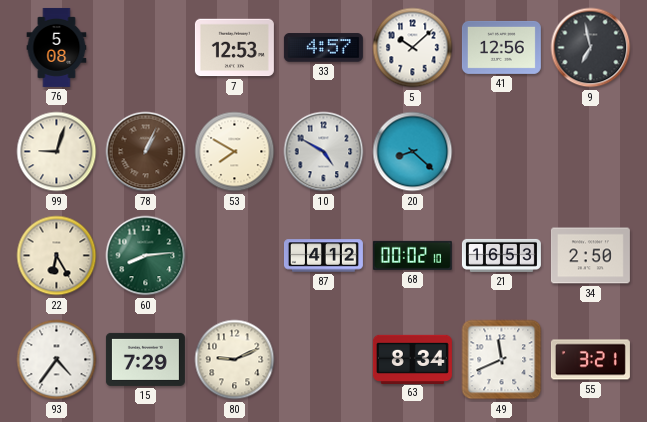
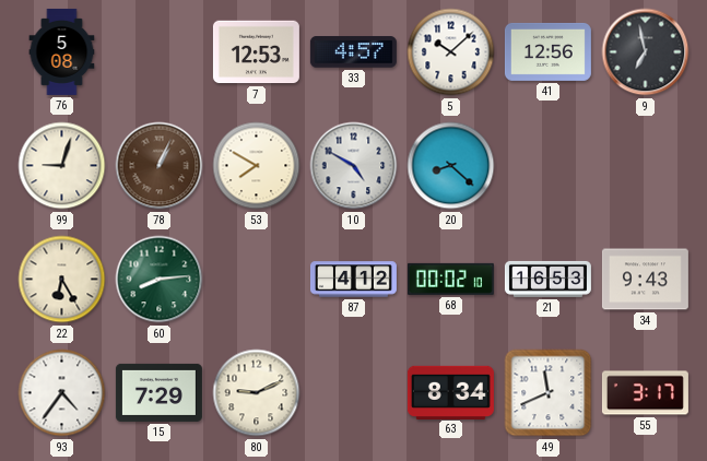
34: 2:50 -> 9:43 (645, 280)
55: 3:21 -> 3:17 (645, 393)
